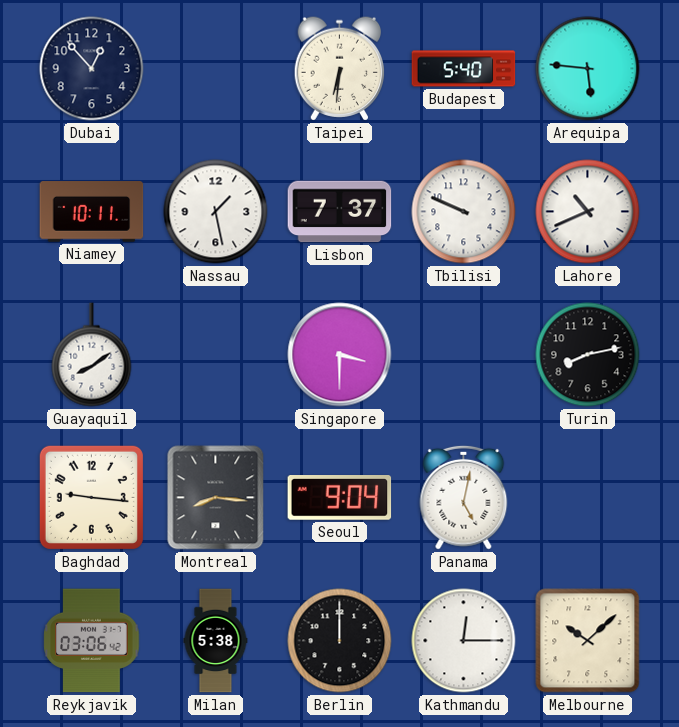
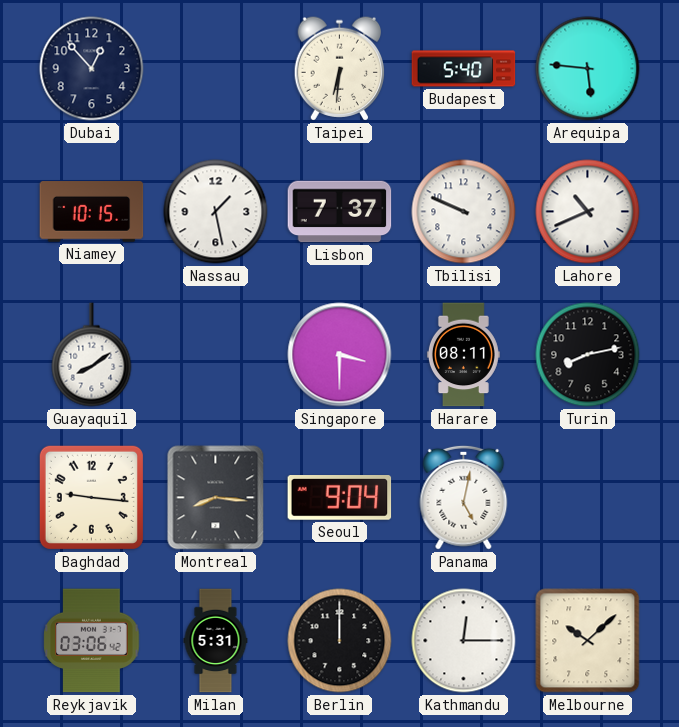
Niamey: 10:11 -> 10:15 (92, 212)
Harare: none -> 08:11 (463, 355)
Milan: 5:38 -> 5:31 (216, 641)
